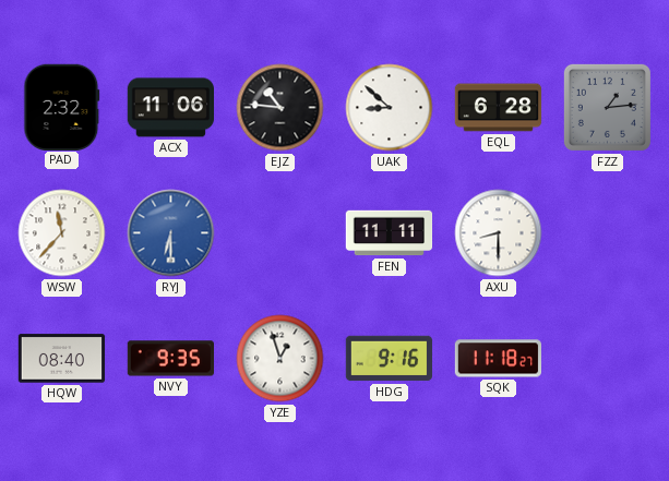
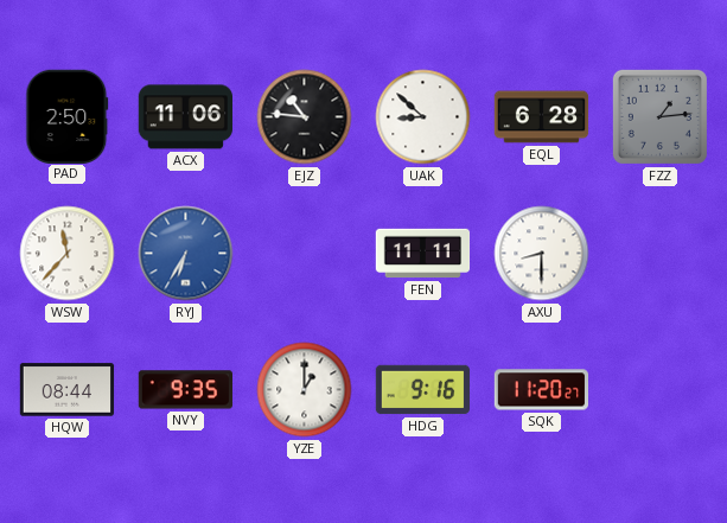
PAD: 2:32 -> 2:50 (68, 116)
RYJ: 6:30 -> 6:35 (186, 254)
HQW: 08:40 -> 08:44 (68, 390)
YZE: 12:57 -> 1:00 (305, 390)
SQK: 11:18 -> 11:20 (542, 390)
